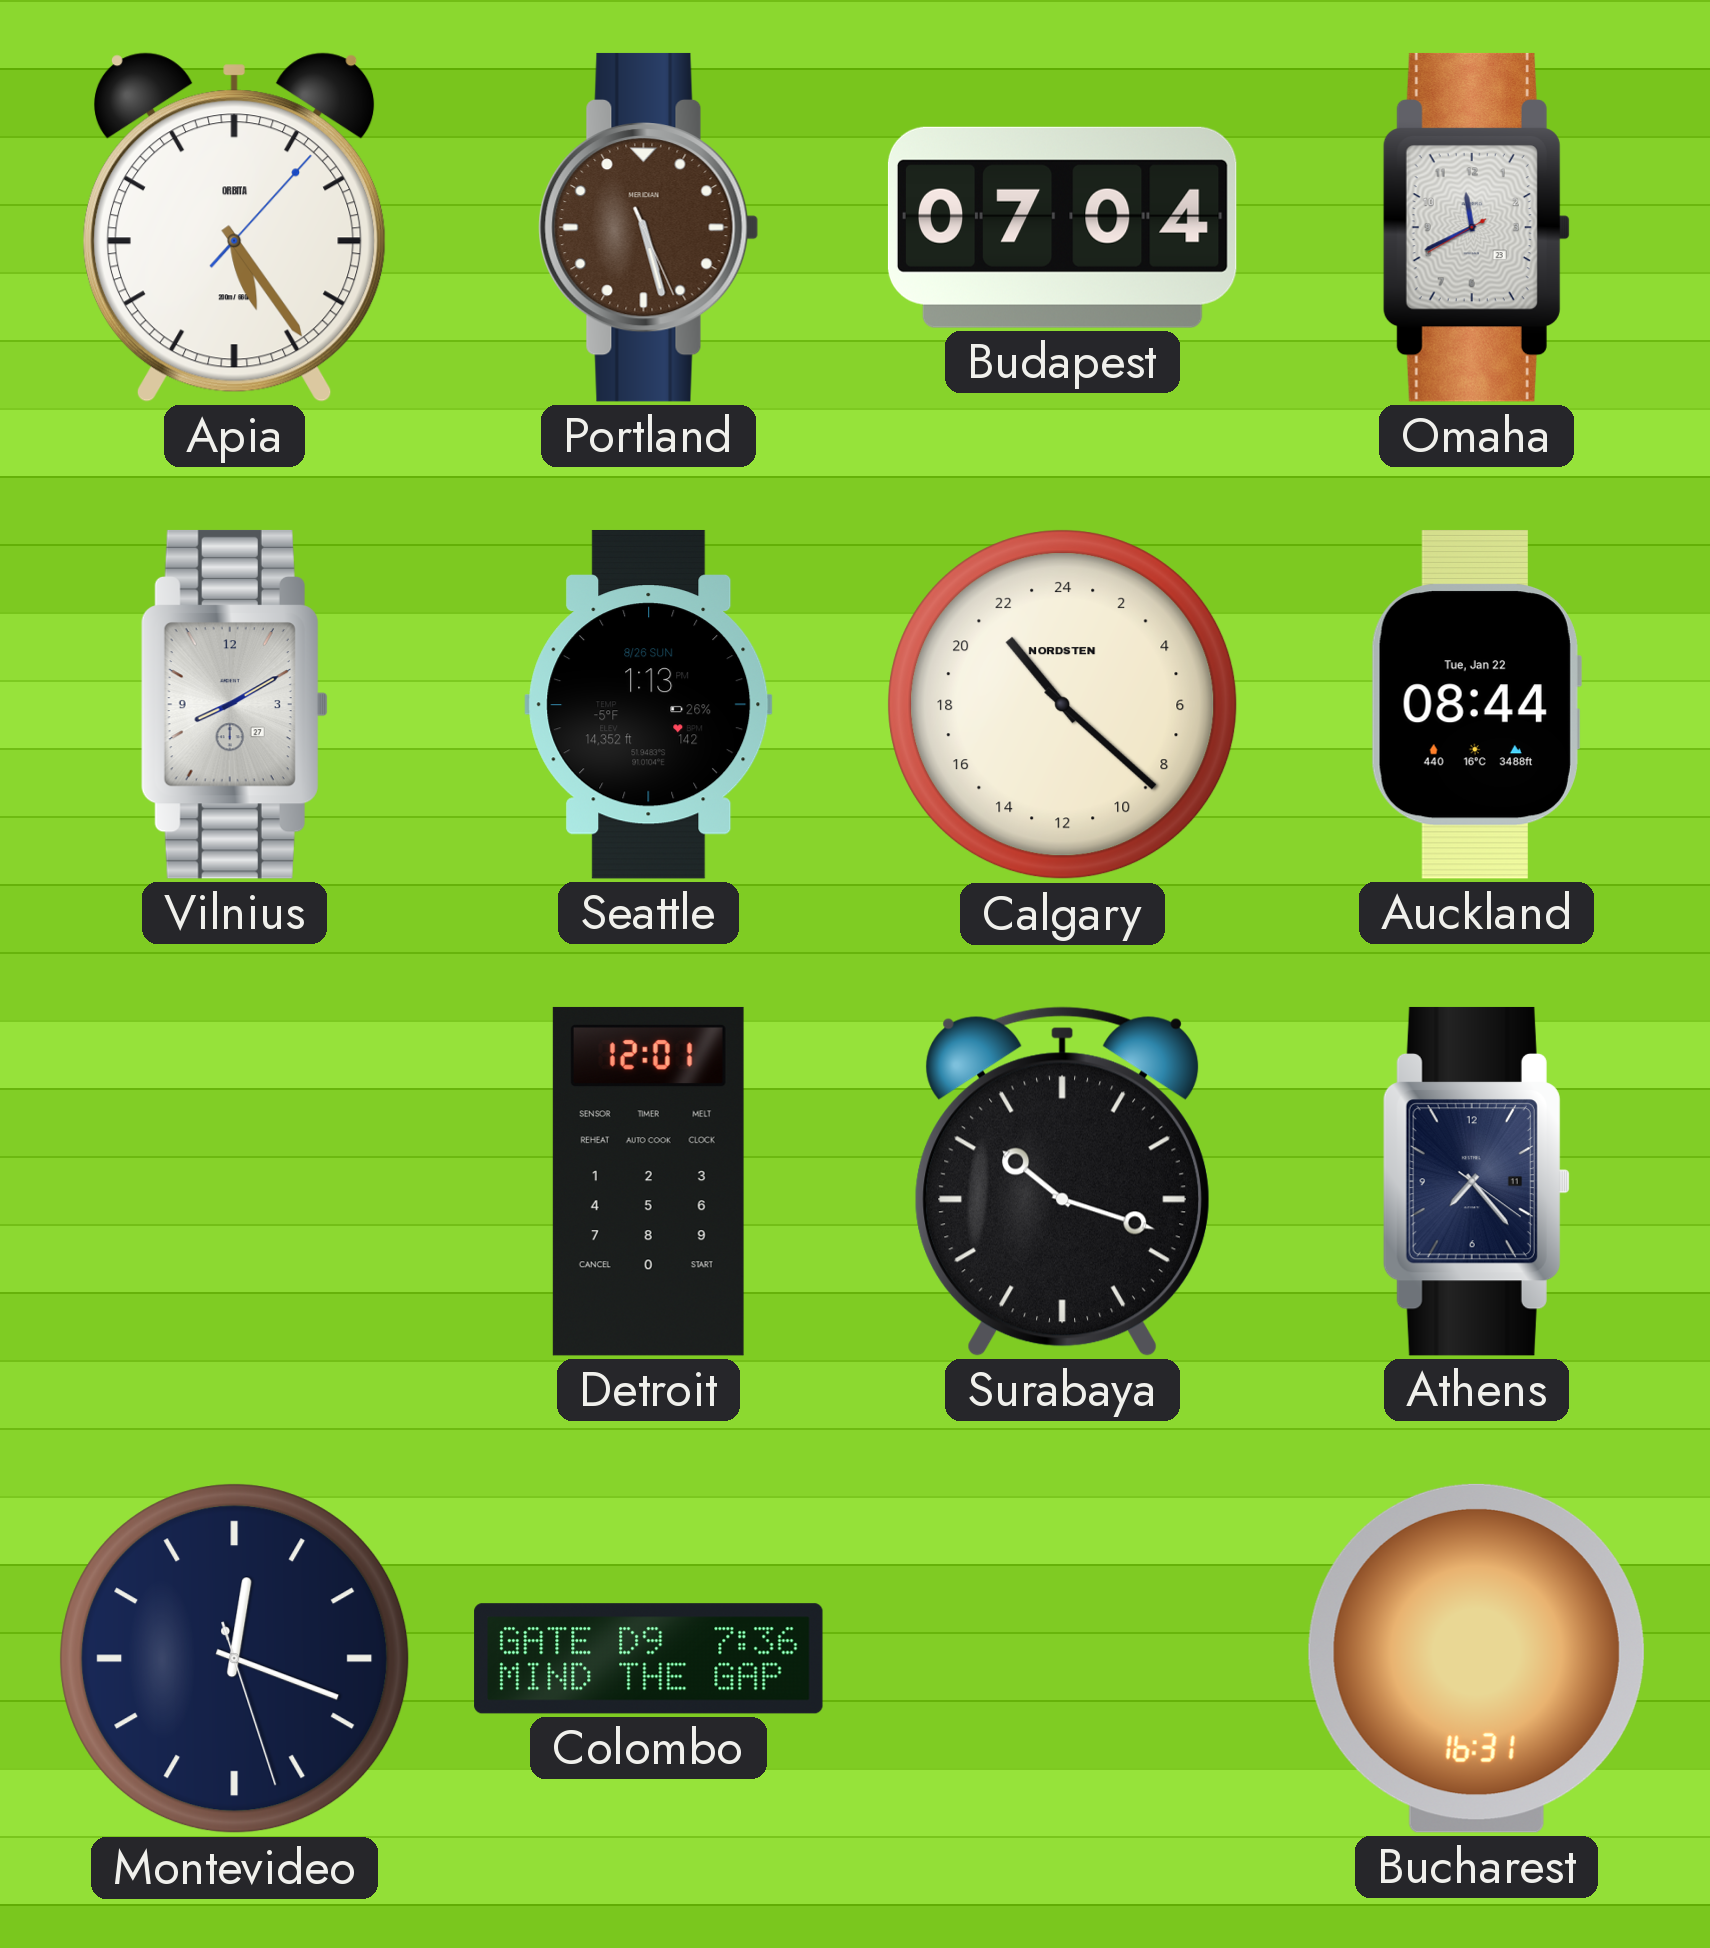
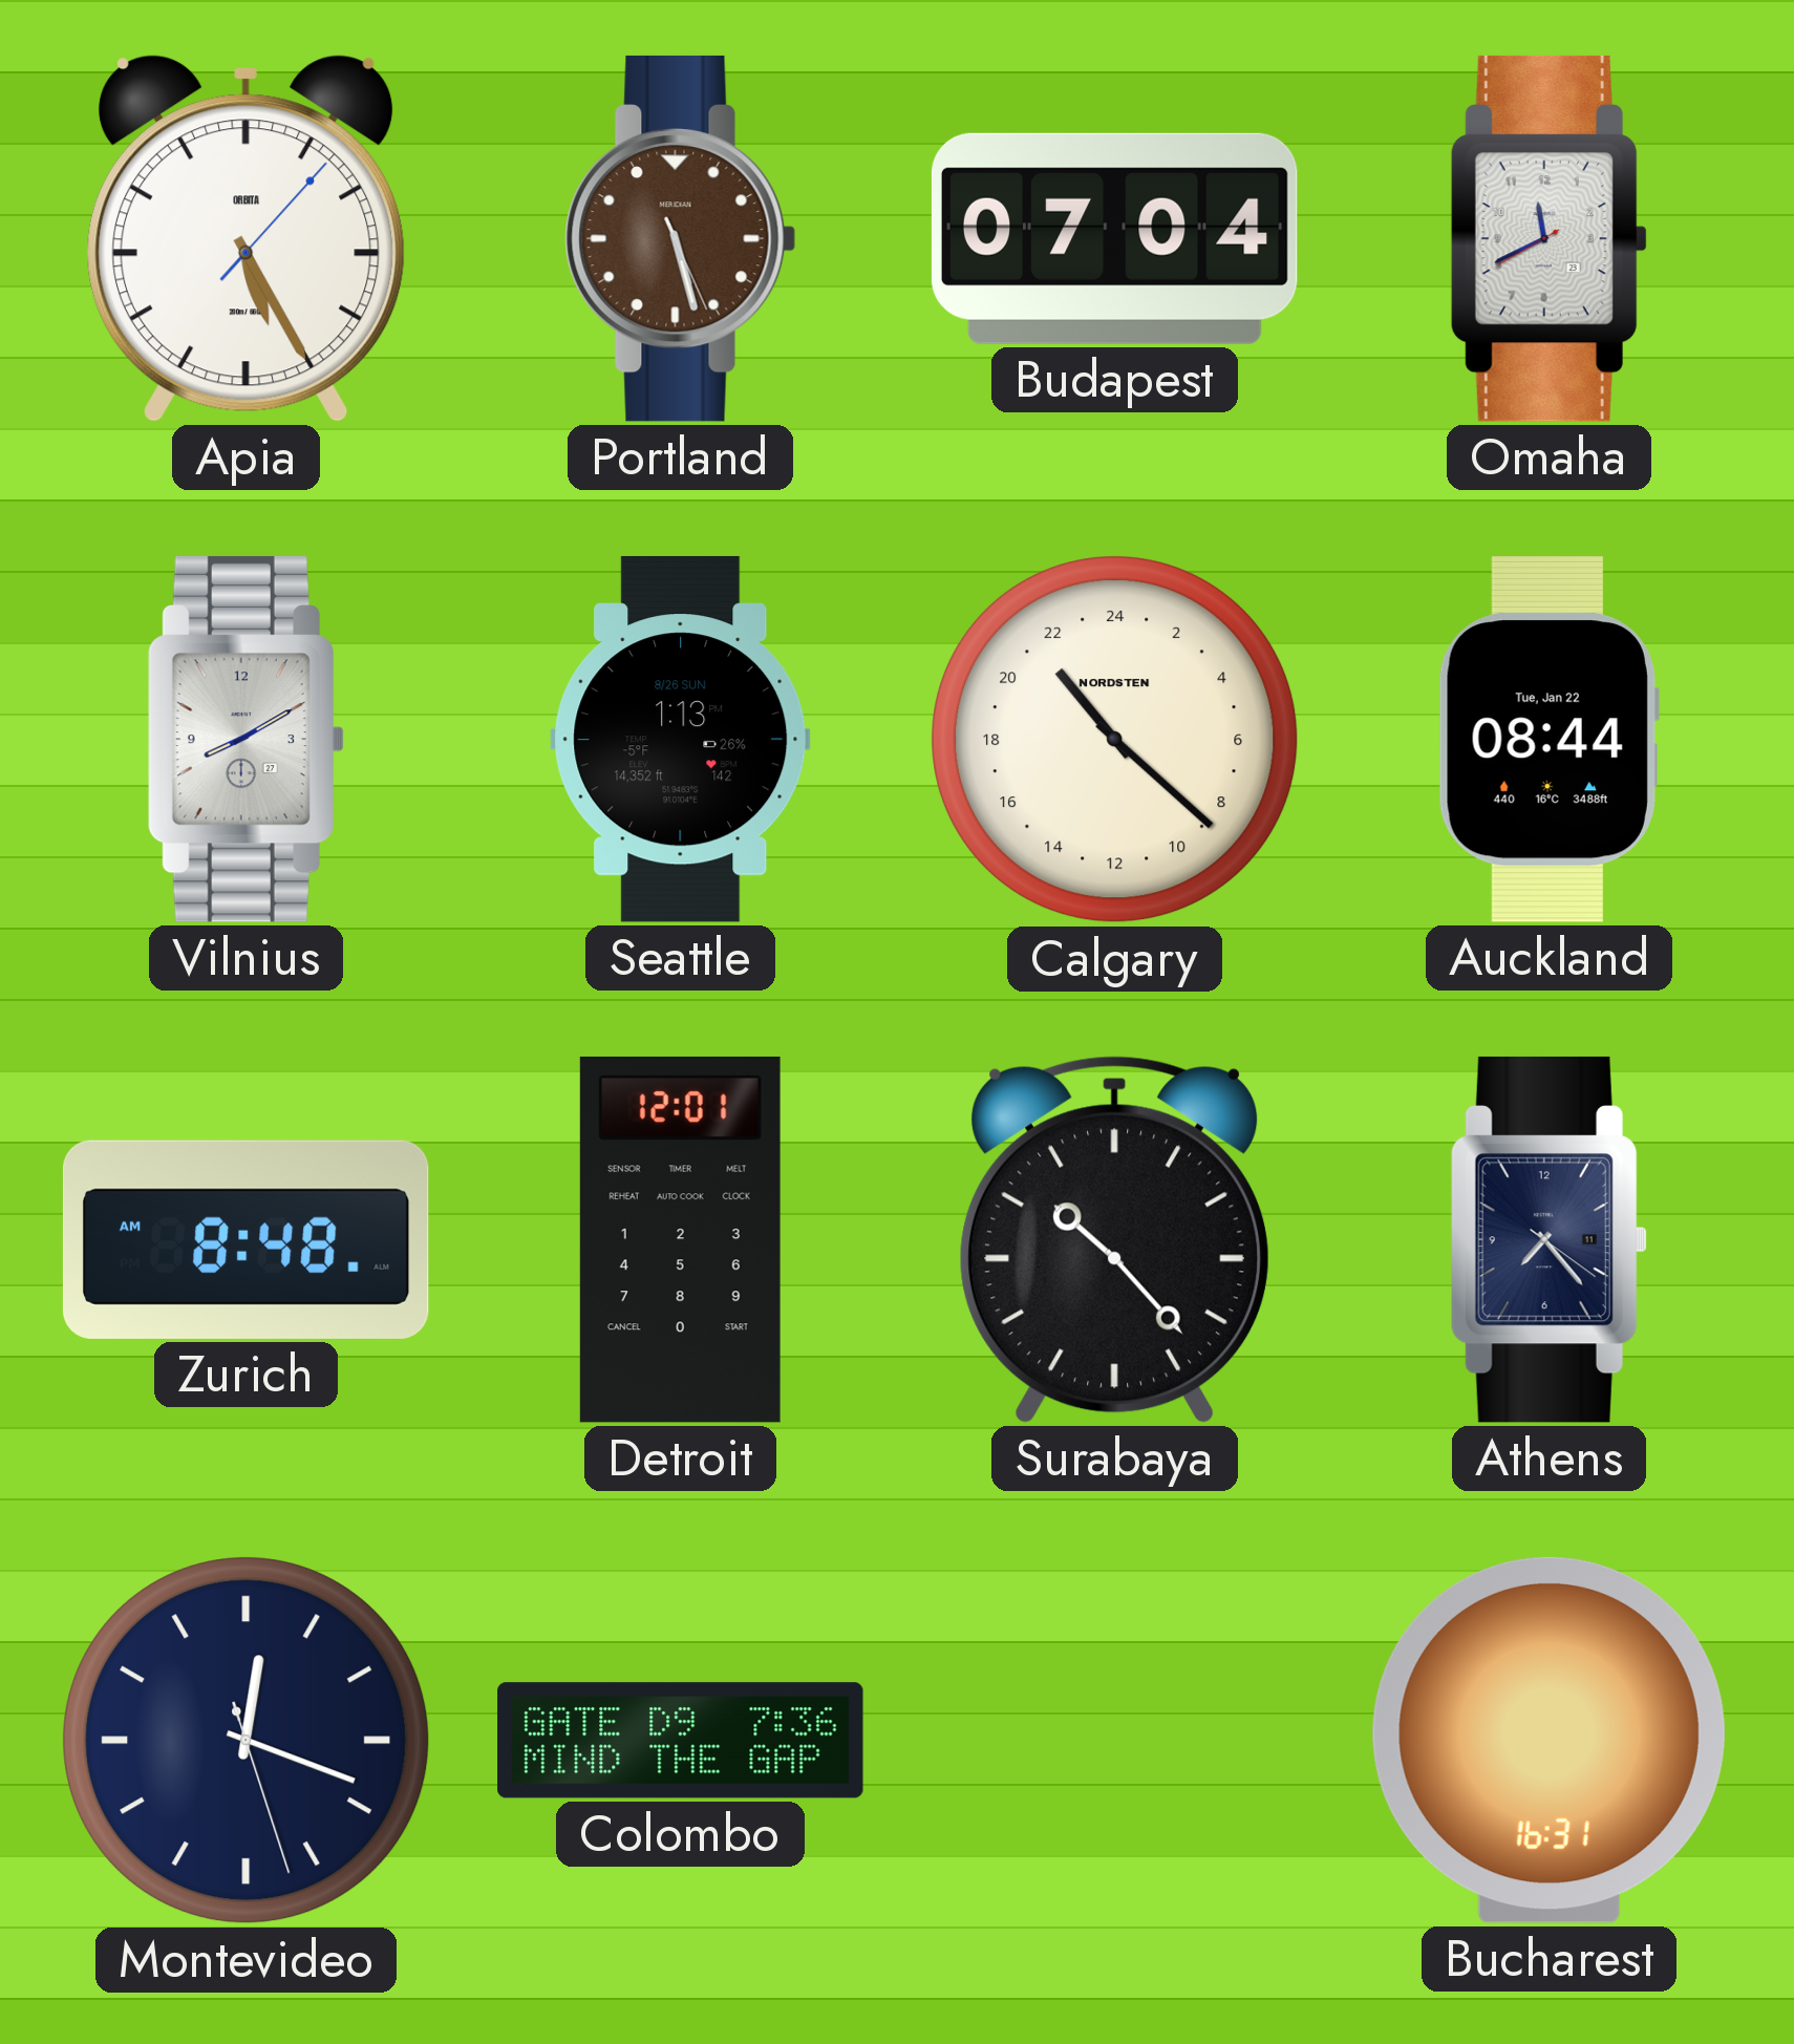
Apia: 5:24 -> 5:25 (245, 238)
Zurich: none -> 8:48 (245, 1239)
Surabaya: 10:18 -> 10:23 (1114, 1239)
